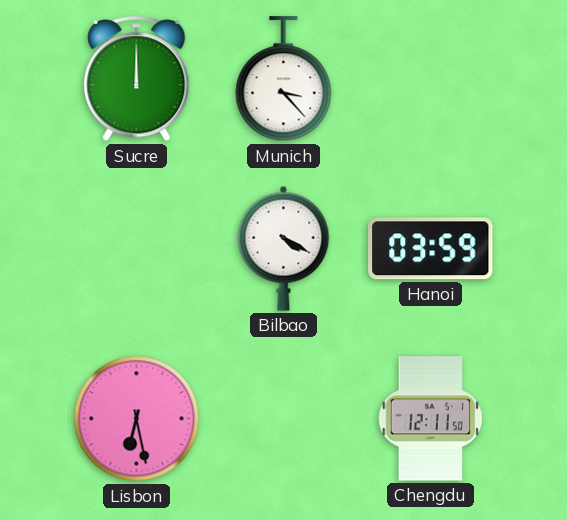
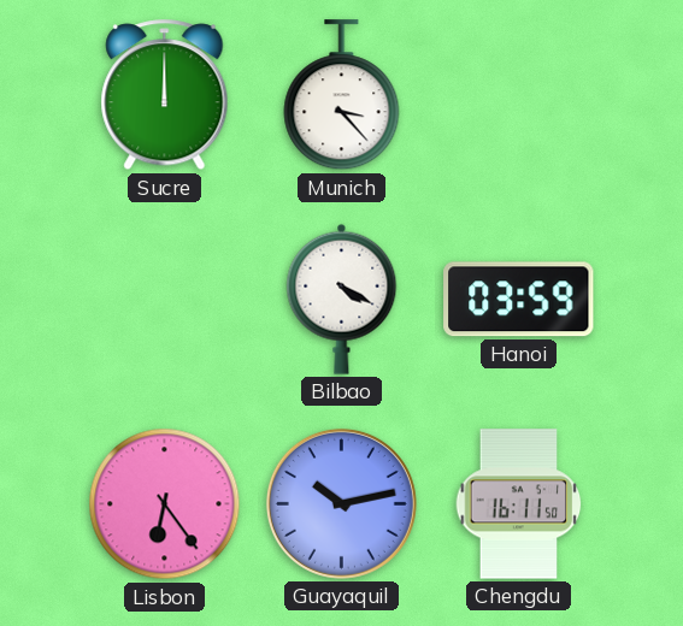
Lisbon: 6:28 -> 6:24 (165, 504)
Guayaquil: none -> 10:13 (341, 503)
Chengdu: 12:11 -> 16:11 (519, 504)
